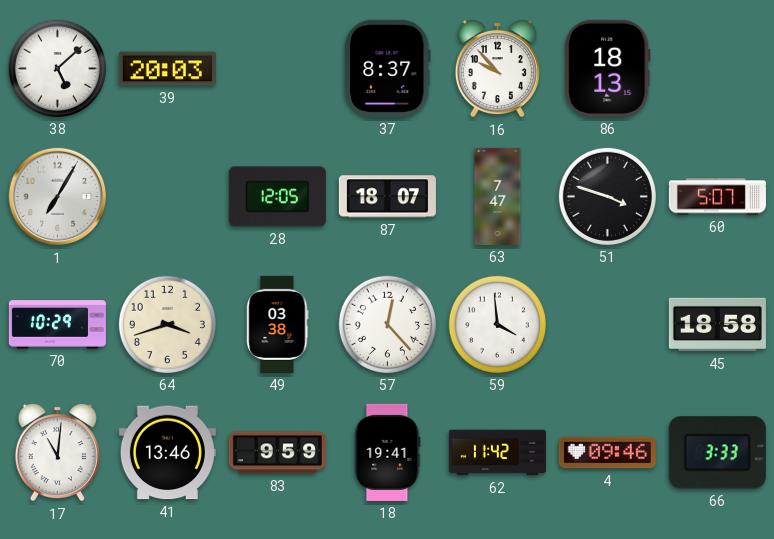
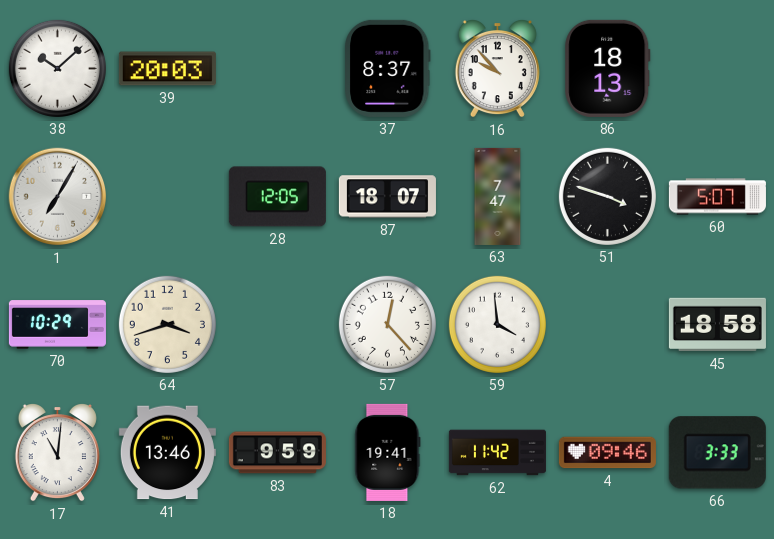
38: 5:08 -> 10:08 (57, 68)
49: 03:38 -> none (278, 324)
